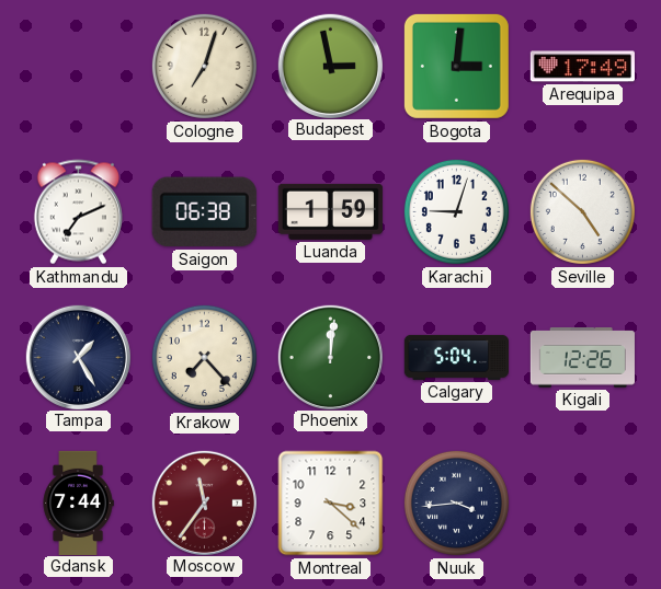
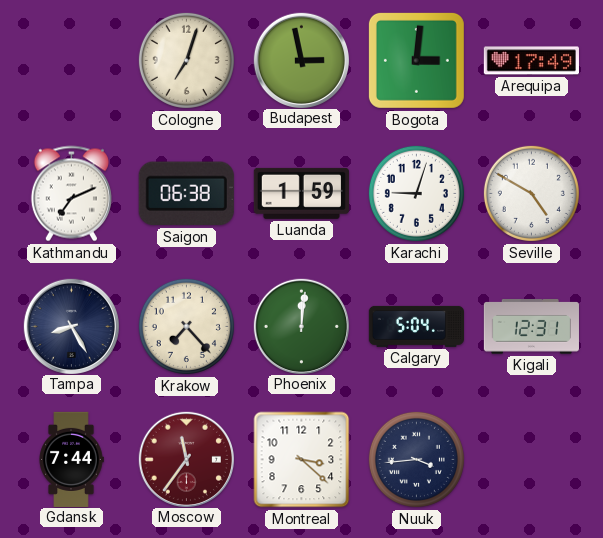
Seville: 4:52 -> 4:50 (531, 193)
Tampa: 1:25 -> 8:25 (71, 326)
Kigali: 12:26 -> 12:31 (531, 327)
